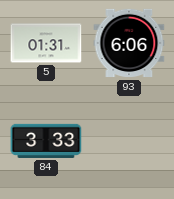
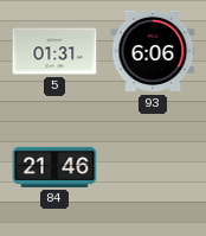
84: 3:33 -> 21:46 (54, 167)
